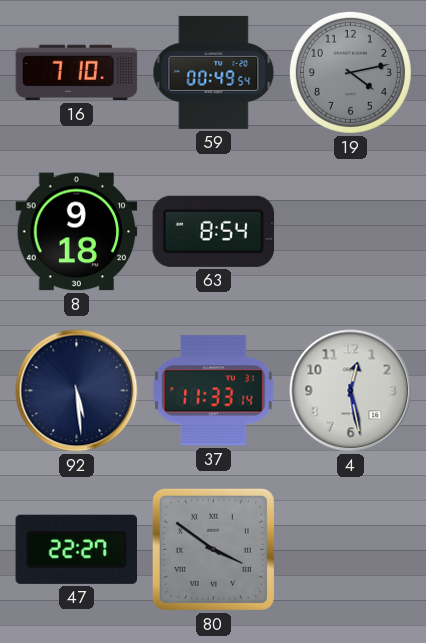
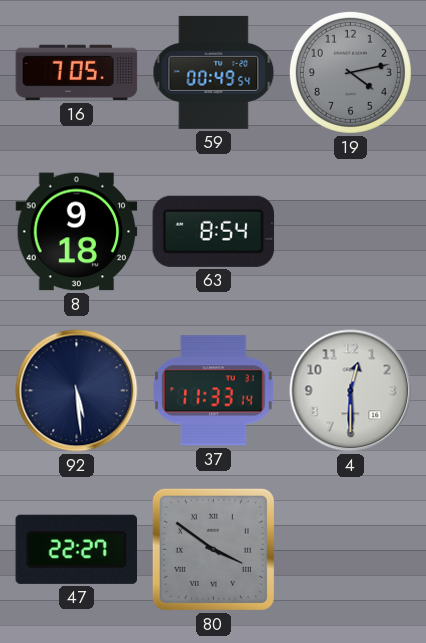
16: 7:10 -> 7:05 (77, 73)
4: 12:28 -> 12:30 (351, 391)
